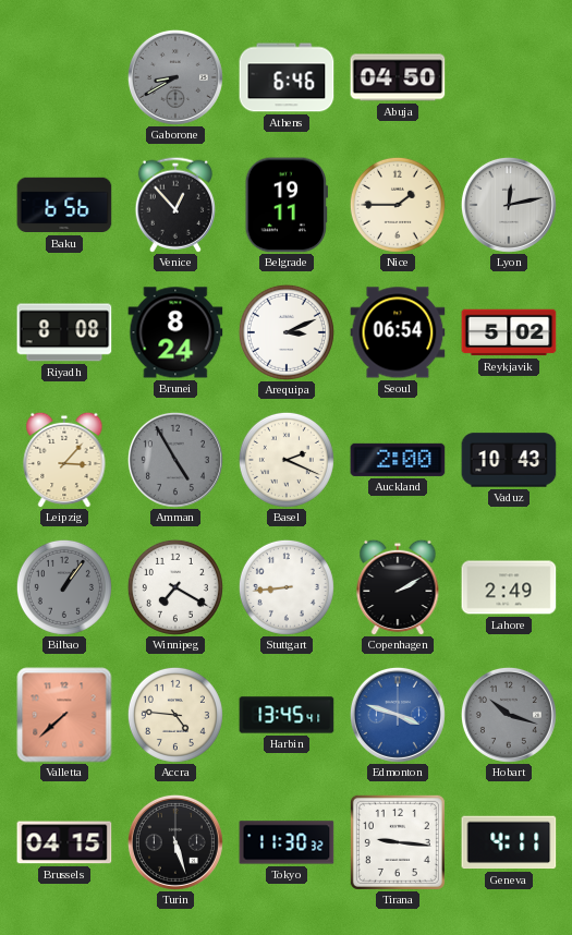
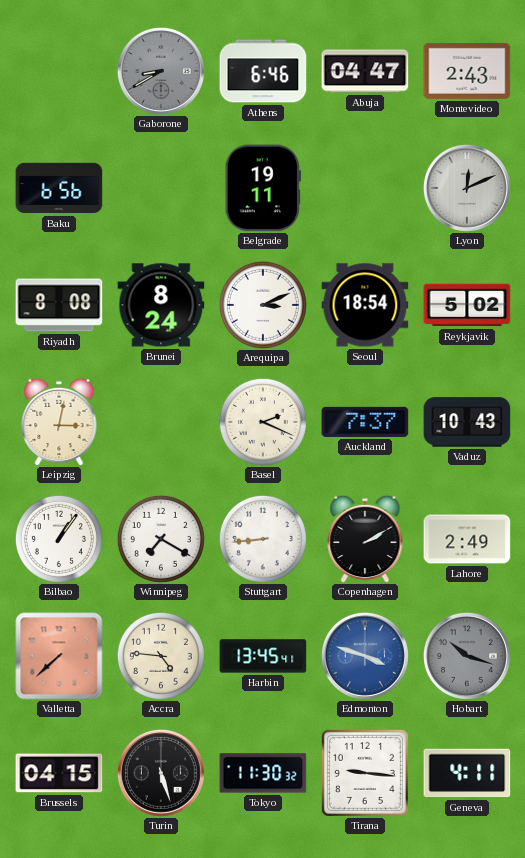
Abuja: 04:50 -> 04:47 (365, 71)
Montevideo: none -> 2:43 (467, 71)
Venice: 12:53 -> none (174, 205)
Nice: 1:45 -> none (398, 205)
Lyon: 12:13 -> 12:11 (467, 188)
Seoul: 06:54 -> 18:54 (365, 305)
Leipzig: 3:07 -> 3:02 (59, 422)
Amman: 4:55 -> none (175, 460)
Auckland: 2:00 -> 7:37 (365, 422)
Bilbao dial: grey -> white (59, 539)
